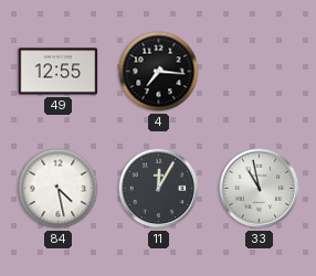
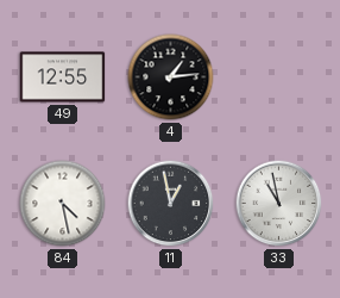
4: 7:16 -> 1:14 (171, 77)
11: 12:05 -> 12:58 (171, 204)
